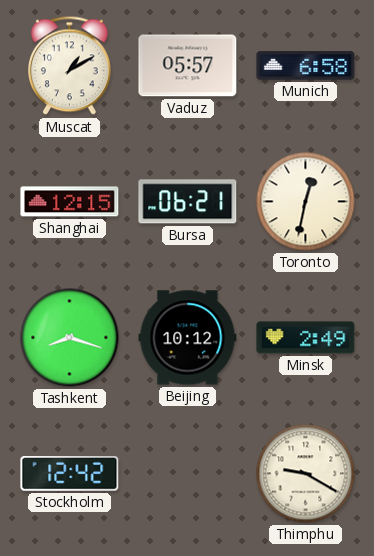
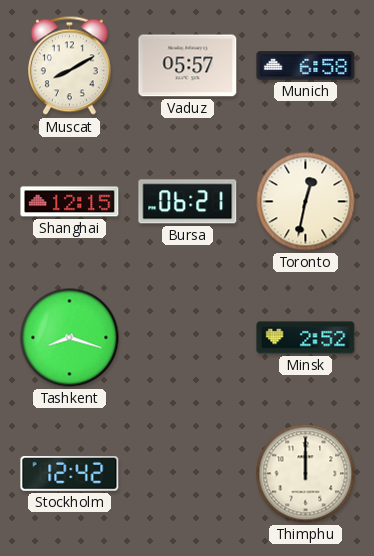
Muscat: 1:10 -> 8:10 (70, 66)
Beijing: 10:12 -> none (188, 338)
Minsk: 2:49 -> 2:52 (306, 338)
Thimphu: 9:20 -> 12:00 (306, 474)
